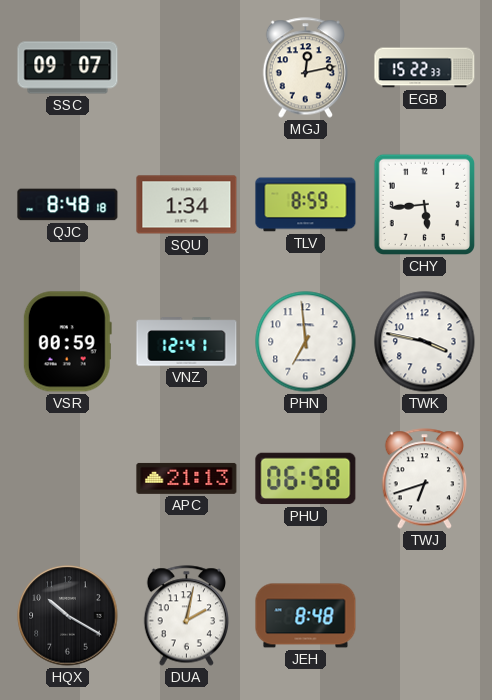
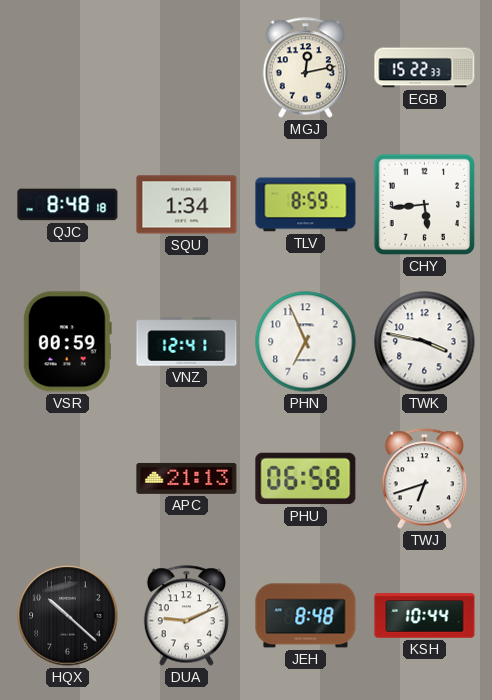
SSC: 09:07 -> none (68, 68)
PHN: 6:59 -> 6:56 (306, 342)
HQX: 10:20 -> 10:22 (68, 616)
DUA: 2:02 -> 9:11 (187, 616)
KSH: none -> 10:44 (425, 616)
